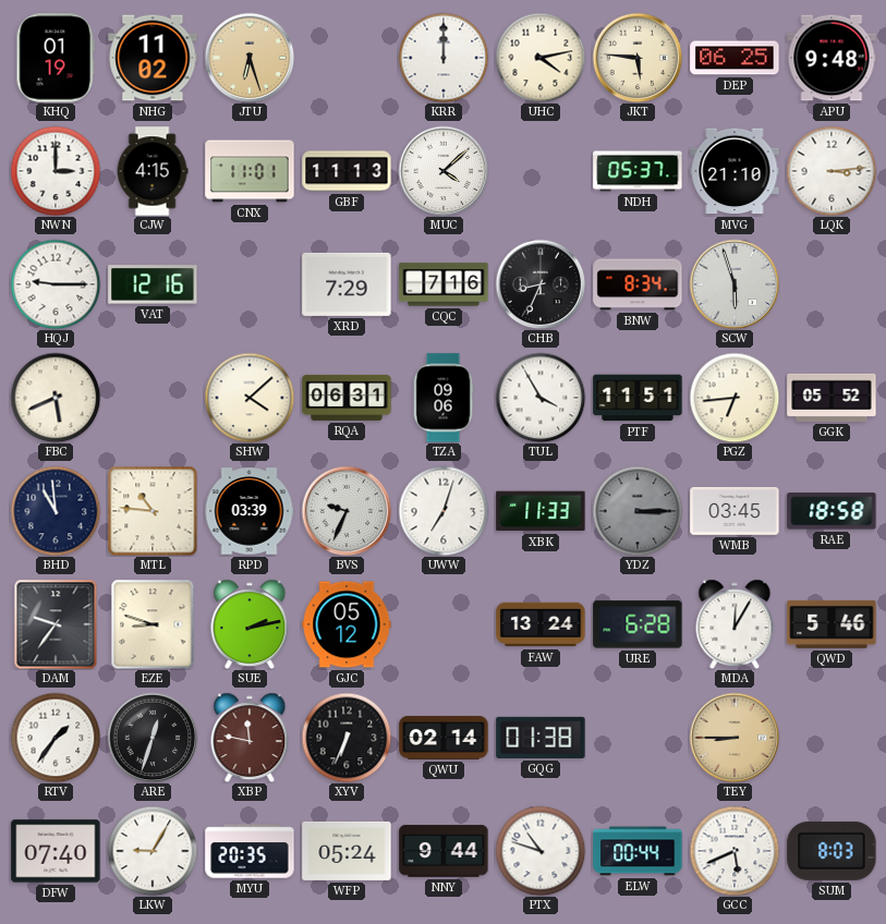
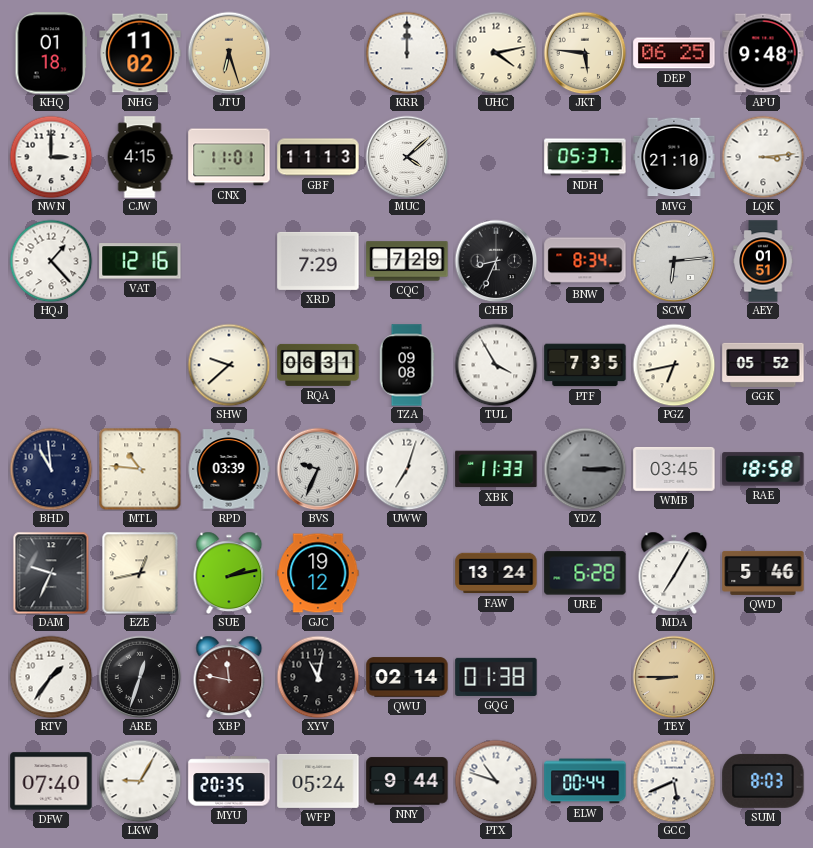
KHQ: 01:19 -> 01:18 (50, 53)
HQJ: 9:15 -> 1:23 (51, 261)
CQC: 7:16 -> 7:29 (407, 261)
SCW: 5:57 -> 6:14 (674, 261)
AEY: none -> 01:51 (763, 261)
FBC: 5:41 -> none (56, 398)
SHW: 4:08 -> 9:38 (229, 365)
TZA: 09:06 -> 09:08 (407, 365)
PTF: 11:51 -> 7:35 (585, 365)
PGZ: 6:44 -> 6:43 (674, 365)
DAM: 9:36 -> 9:34 (51, 573)
EZE: 8:48 -> 12:43 (140, 573)
GJC: 05:12 -> 19:12 (318, 573)
MDA: 12:05 -> 7:05 (674, 573)
XYV: 6:34 -> 11:02 (318, 677)
